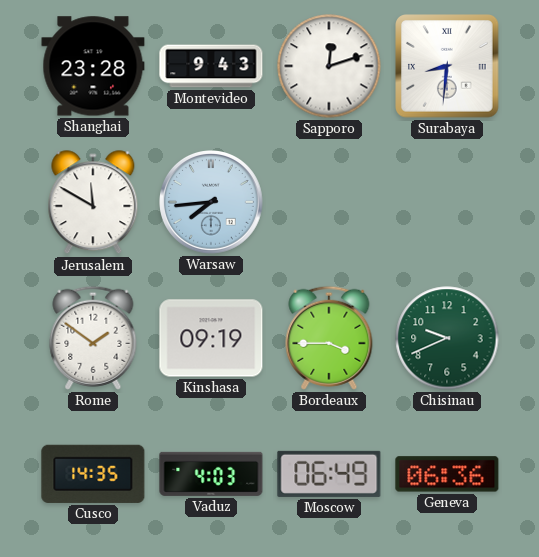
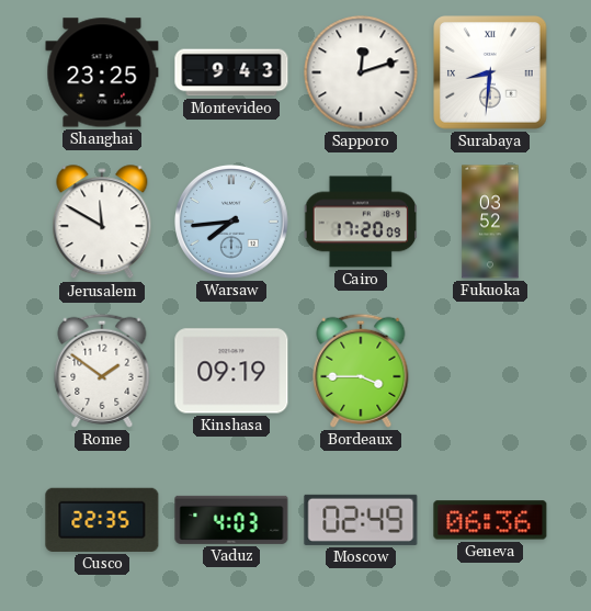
Shanghai: 23:28 -> 23:25 (102, 72)
Cairo: none -> 17:20 (361, 222)
Fukuoka: none -> 03:52 (490, 222)
Chisinau: 9:41 -> none (447, 338)
Cusco: 14:35 -> 22:35 (102, 520)
Moscow: 06:49 -> 02:49 (361, 520)
